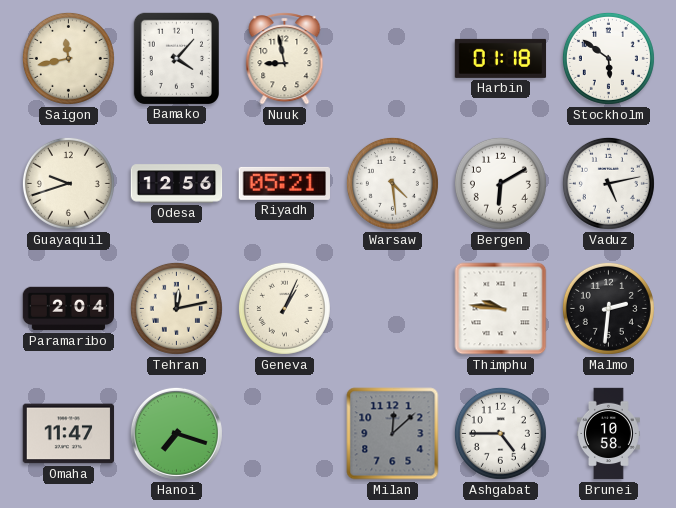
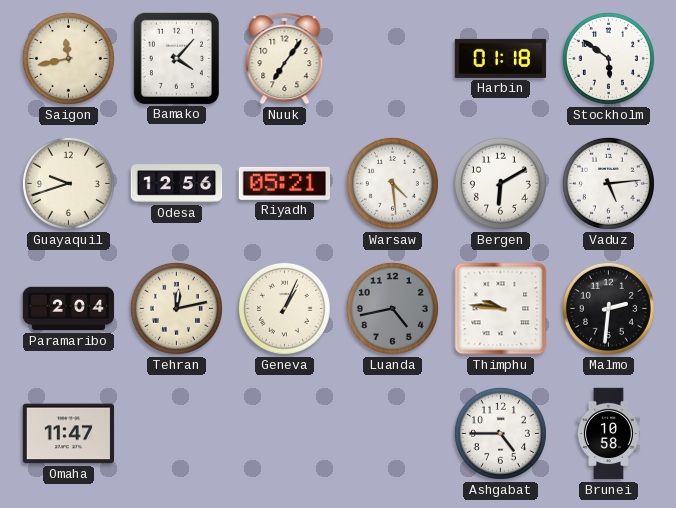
Nuuk: 8:58 -> 7:06 (285, 59)
Vaduz: 5:13 -> 5:14 (608, 183)
Luanda: none -> 4:43 (392, 308)
Hanoi: 7:18 -> none (176, 433)
Milan: 12:08 -> none (393, 434)
